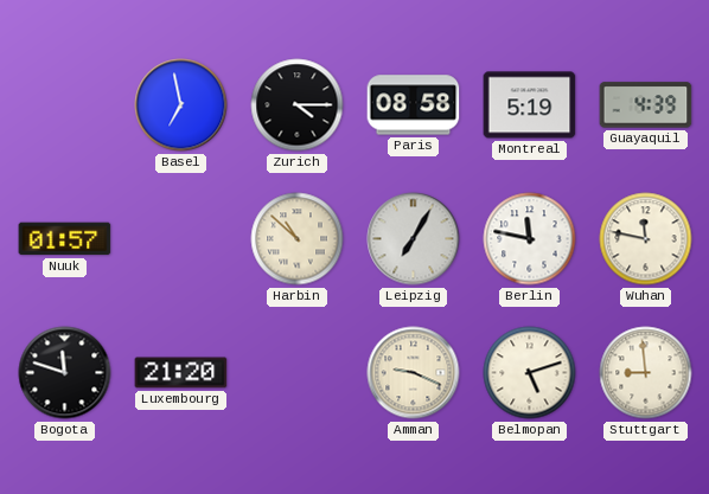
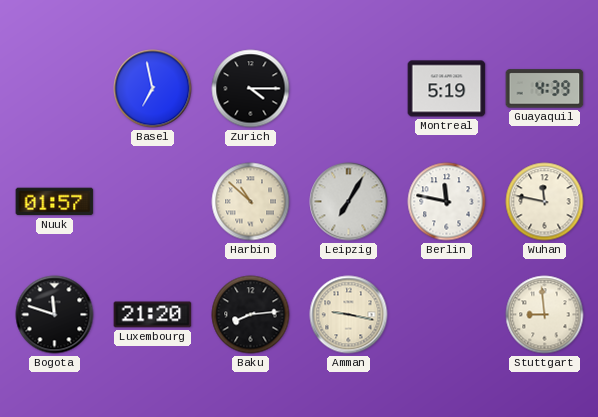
Paris: 08:58 -> none (414, 105)
Baku: none -> 8:14 (251, 315)
Amman: 9:19 -> 9:17 (349, 315)
Belmopan: 5:12 -> none (530, 373)
